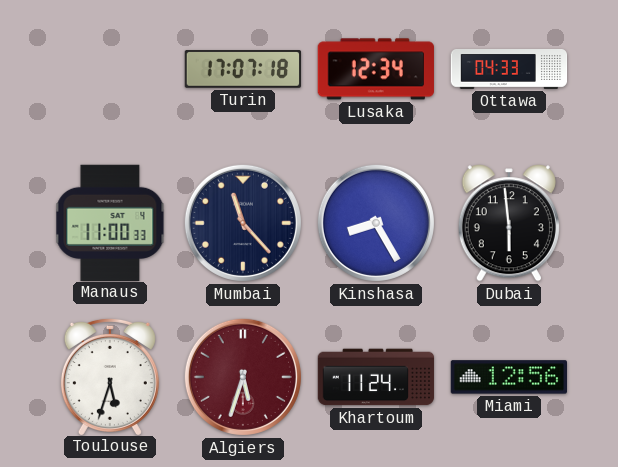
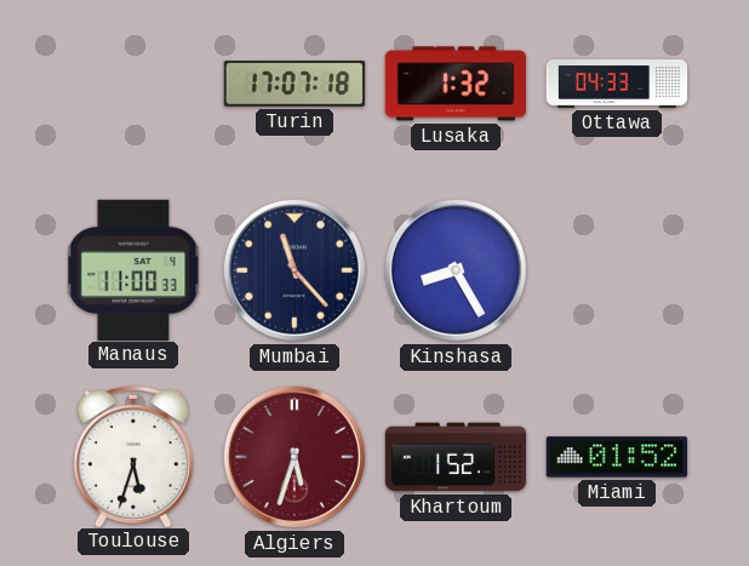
Lusaka: 12:34 -> 1:32 (454, 84)
Dubai: 5:59 -> none (509, 223)
Khartoum: 11:24 -> 1:52 (456, 457)
Miami: 12:56 -> 01:52 (616, 457)
